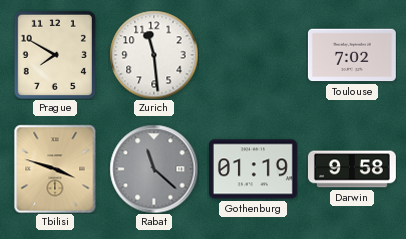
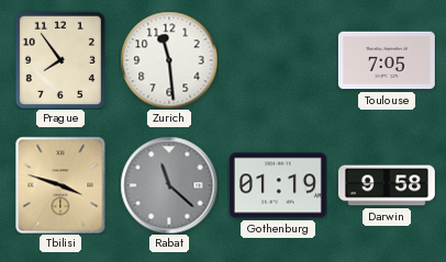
Prague: 7:50 -> 7:54 (60, 60)
Toulouse: 7:02 -> 7:05 (387, 60)
